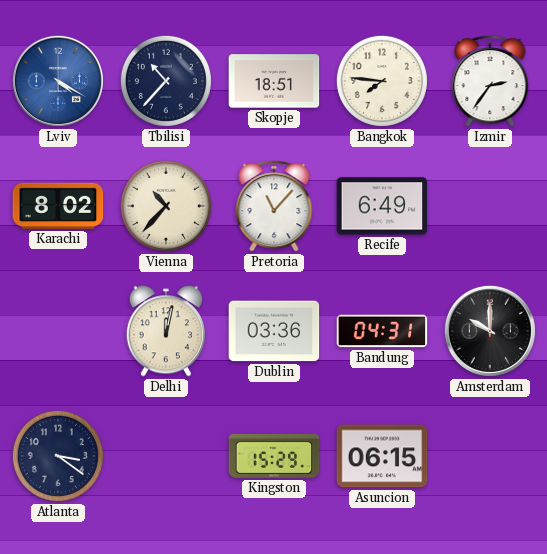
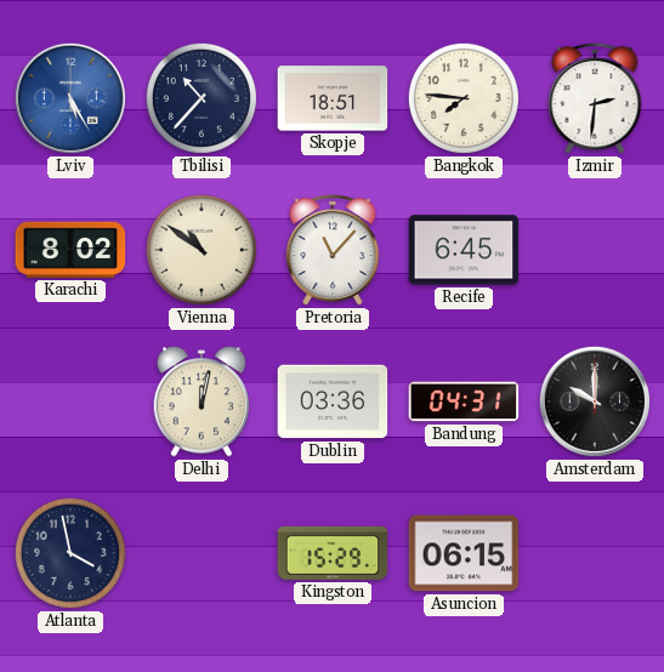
Lviv: 4:20 -> 5:25 (70, 98)
Izmir: 2:36 -> 2:31 (595, 98)
Vienna: 10:37 -> 10:51 (202, 250)
Recife: 6:49 -> 6:45 (464, 250)
Atlanta: 3:21 -> 3:58 (70, 553)
